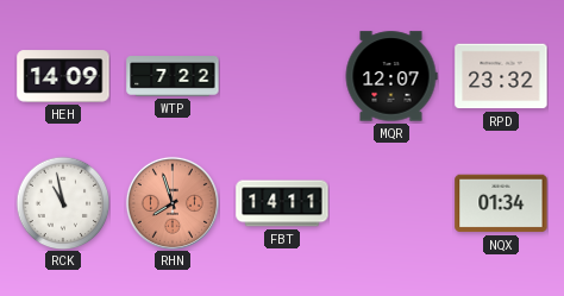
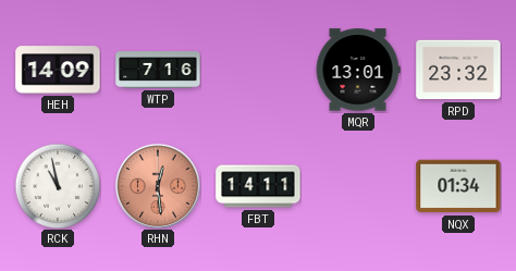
WTP: 7:22 -> 7:16 (158, 71)
MQR: 12:07 -> 13:01 (358, 70)
RHN: 7:57 -> 12:29 (158, 186)
